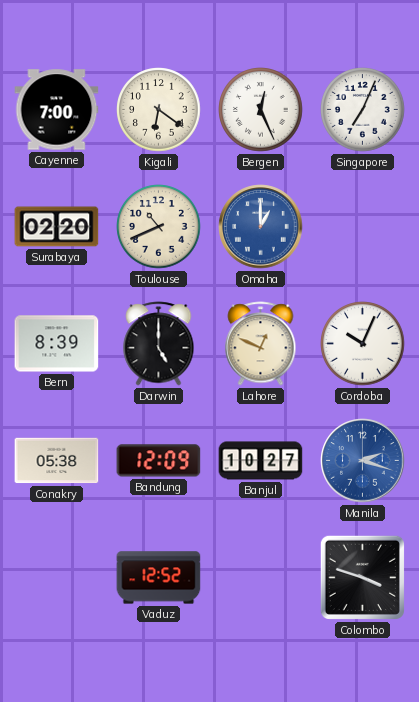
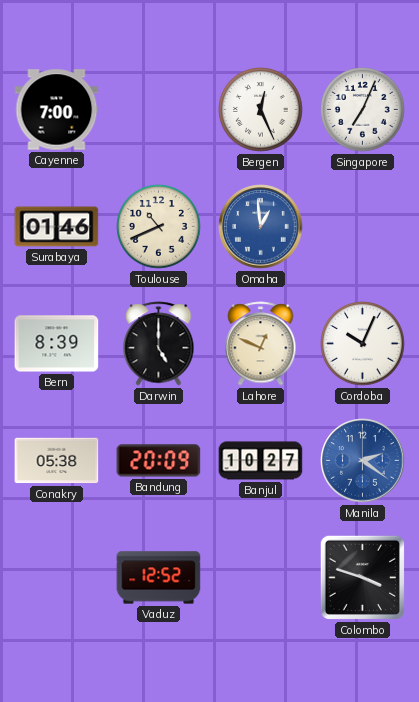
Kigali: 6:21 -> none (159, 110)
Surabaya: 02:20 -> 01:46 (57, 227)
Omaha: 1:00 -> 12:59 (261, 227)
Bandung: 12:09 -> 20:09 (159, 461)
Manila: 2:18 -> 2:21 (363, 461)
